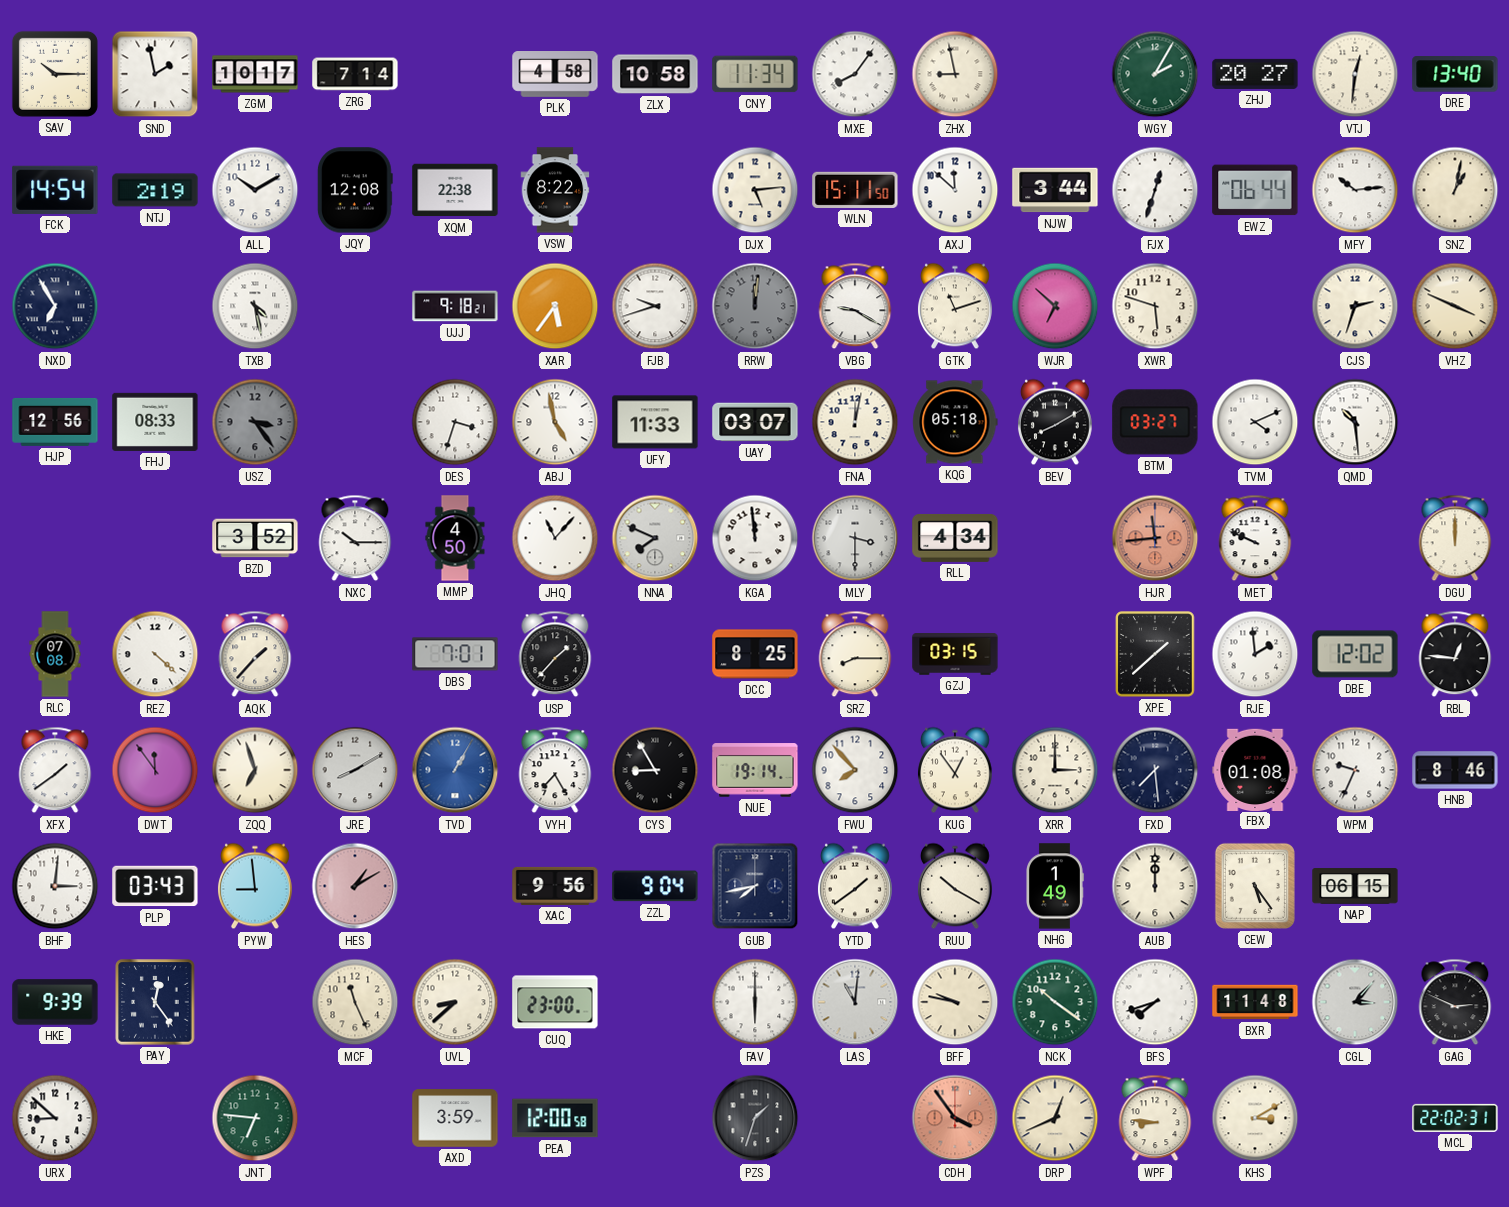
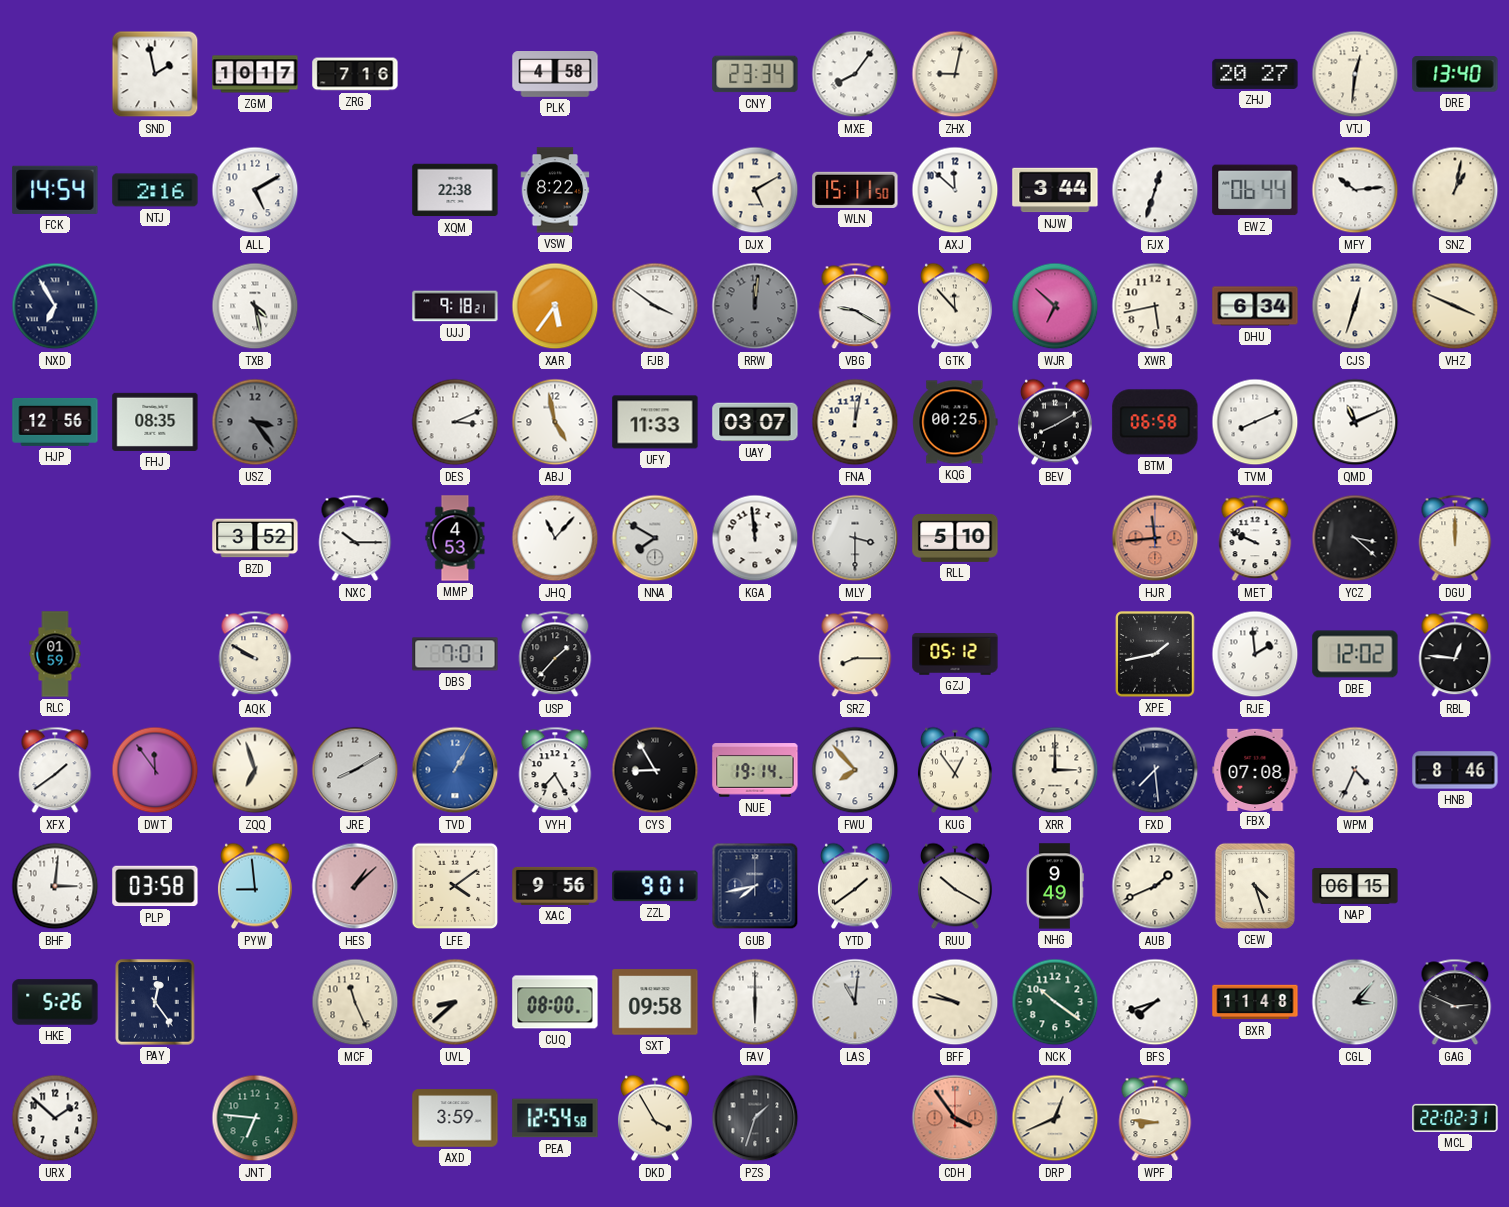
SAV: 10:15 -> none (55, 74)
ZRG: 7:14 -> 7:16 (355, 74)
ZLX: 10:58 -> none (655, 74)
CNY: 11:34 -> 23:34 (755, 74)
ZHX: 8:58 -> 9:02 (955, 74)
WGY: 2:05 -> none (1155, 74)
NTJ: 2:19 -> 2:16 (155, 190)
ALL: 10:10 -> 5:10 (255, 190)
JQY: 12:08 -> none (355, 190)
DJX: 5:14 -> 5:10 (755, 190)
FJB: 9:42 -> 3:51 (655, 306)
GTK: 11:12 -> 11:53 (955, 306)
XWR: 5:48 -> 5:43 (1155, 306)
DHU: none -> 6:34 (1255, 306)
CJS: 2:33 -> 12:33 (1355, 306)
FHJ: 08:33 -> 08:35 (155, 422)
DES: 3:33 -> 3:11 (455, 422)
KQG: 05:18 -> 00:25 (955, 422)
BTM: 03:27 -> 06:58 (1155, 422)
TVM: 4:11 -> 8:11 (1255, 422)
QMD: 10:29 -> 11:11 (1355, 422)
MMP: 4:50 -> 4:53 (455, 538)
NNA: 7:49 -> 7:50 (655, 538)
RLL: 4:34 -> 5:10 (955, 538)
YCZ: none -> 3:22 (1355, 538)
RLC: 07:08 -> 01:59 (55, 654)
REZ: 4:22 -> none (155, 654)
AQK: 1:37 -> 9:50 (255, 654)
DCC: 8:25 -> none (755, 654)
GZJ: 03:15 -> 05:12 (955, 654)
XPE: 1:38 -> 1:43 (1155, 654)
FBX: 01:08 -> 07:08 (1255, 769)
WPM: 9:34 -> 4:34 (1355, 770)
PLP: 03:43 -> 03:58 (155, 886)
HES: 1:10 -> 1:08 (355, 886)
LFE: none -> 4:09 (455, 886)
ZZL: 9:04 -> 9:01 (655, 886)
NHG: 1:49 -> 9:49 (1055, 886)
AUB: 12:00 -> 1:41 (1155, 886)
CEW: 5:24 -> 4:27 (1255, 886)
HKE: 9:39 -> 5:26 (55, 1002)
CUQ: 23:00 -> 08:00 (555, 1002)
SXT: none -> 09:58 (655, 1002)
URX: 8:52 -> 1:52 (55, 1118)
PEA: 12:00 -> 12:54 (555, 1118)
DKD: none -> 3:55 (655, 1118)
KHS: 3:10 -> none (1255, 1118)
